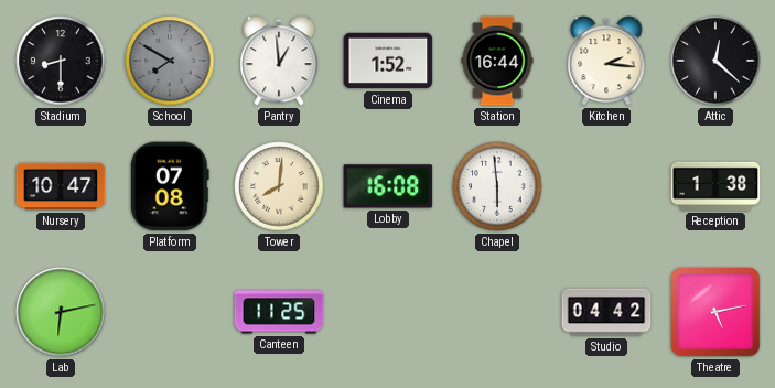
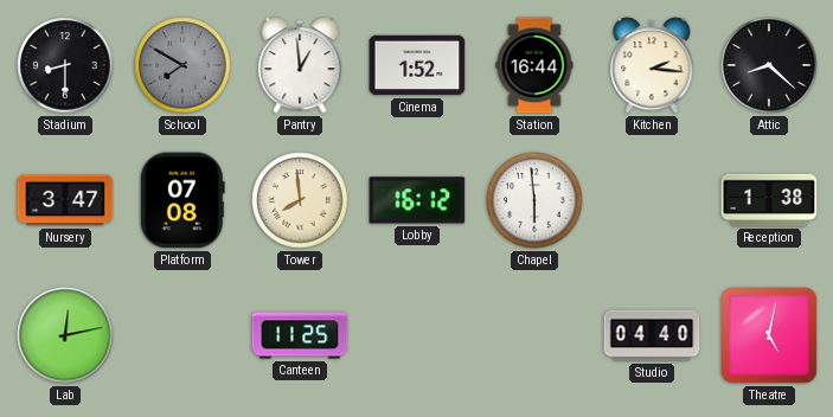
Attic: 12:22 -> 8:22 (769, 65)
Nursery: 10:47 -> 3:47 (65, 200)
Tower: 8:01 -> 7:59 (300, 200)
Lobby: 16:08 -> 16:12 (417, 200)
Lab: 6:13 -> 12:13 (65, 335)
Studio: 04:42 -> 04:40 (652, 335)
Theatre: 5:13 -> 5:02 (770, 336)
